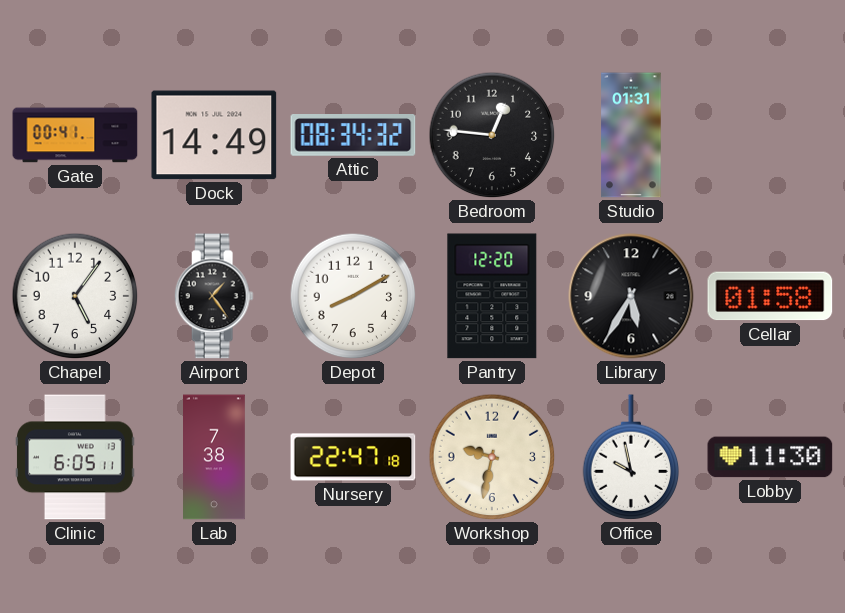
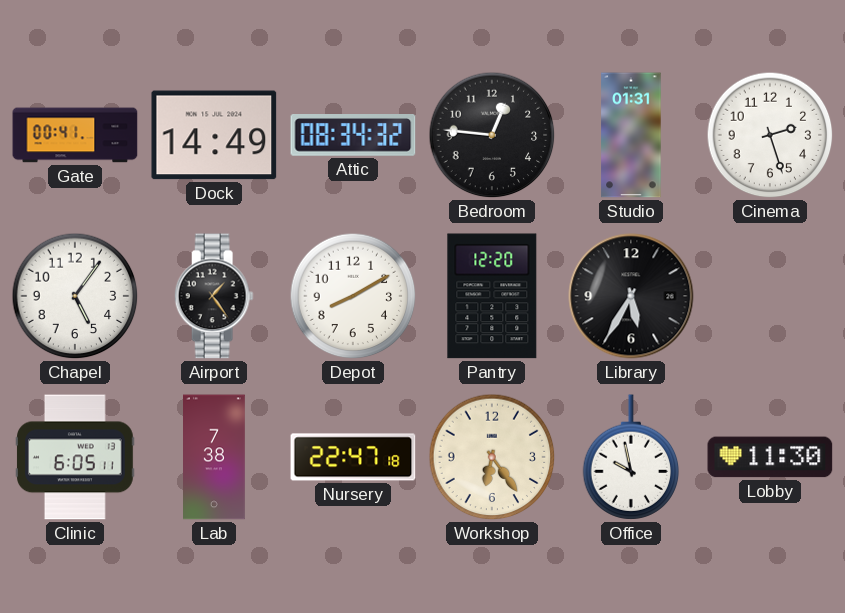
Cinema: none -> 2:27 (770, 135)
Cellar: 01:58 -> none (770, 296)
Workshop: 9:32 -> 6:24 (492, 457)
